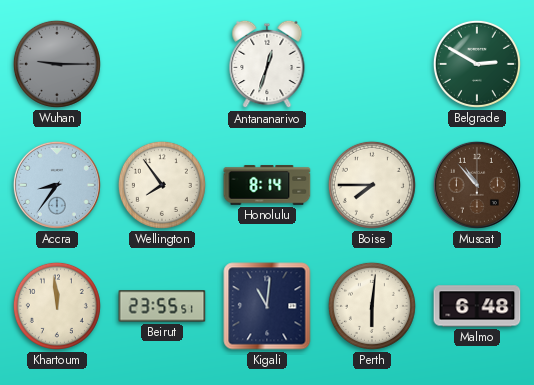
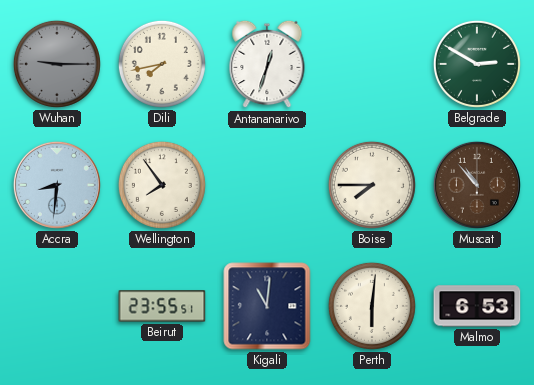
Dili: none -> 7:43 (162, 64)
Accra: 8:36 -> 8:31 (57, 185)
Honolulu: 8:14 -> none (267, 185)
Khartoum: 11:59 -> none (57, 306)
Malmo: 6:48 -> 6:53 (477, 306)
